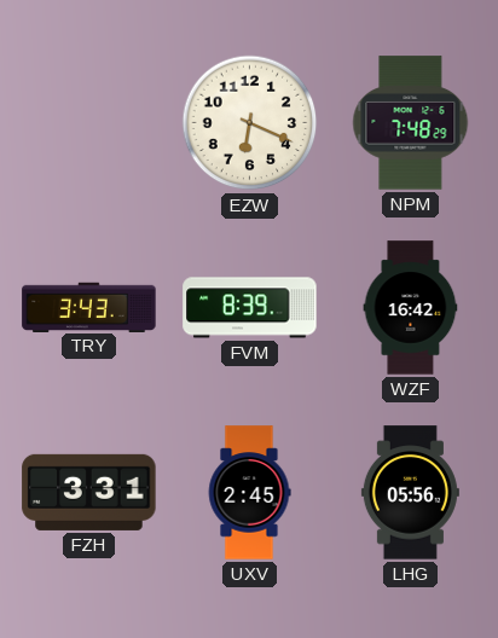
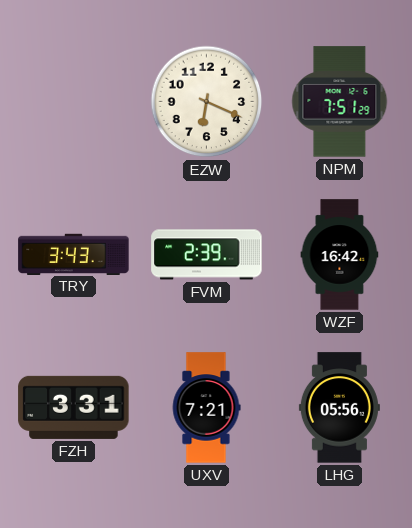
NPM: 7:48 -> 7:51 (340, 102)
FVM: 8:39 -> 2:39 (207, 255)
UXV: 2:45 -> 7:21 (206, 408)
